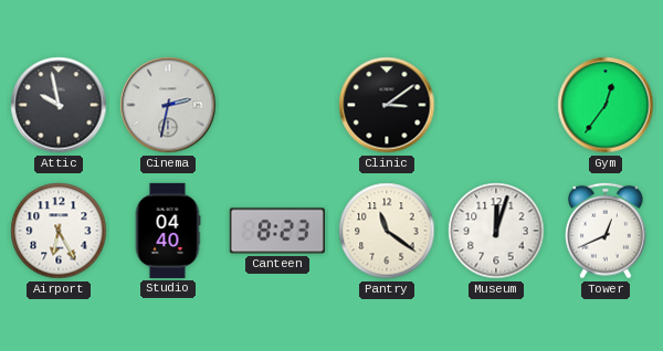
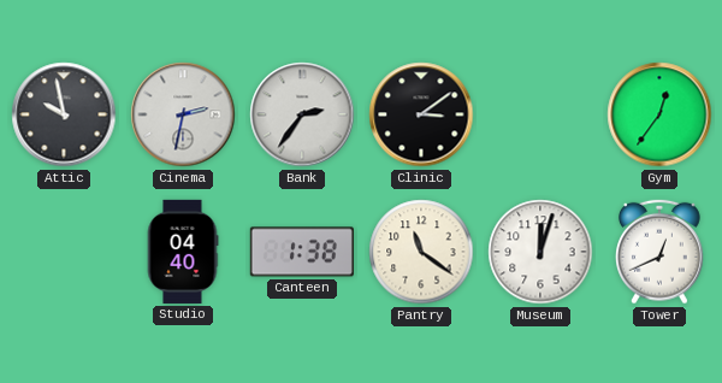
Bank: none -> 2:36 (302, 114)
Airport: 6:25 -> none (59, 231)
Canteen: 8:23 -> 1:38 (302, 252)
